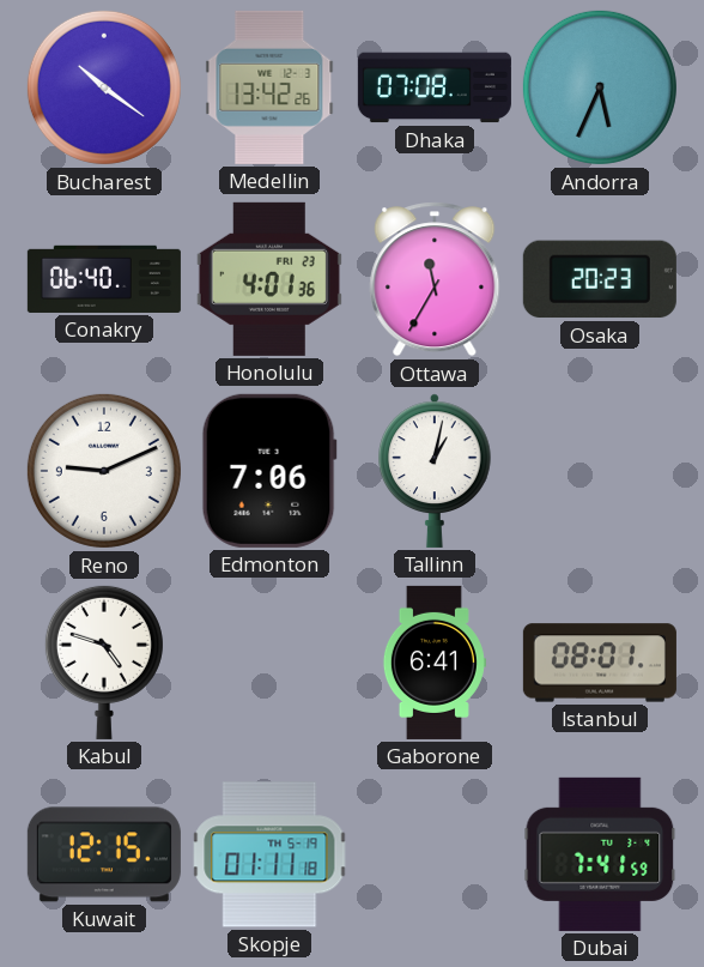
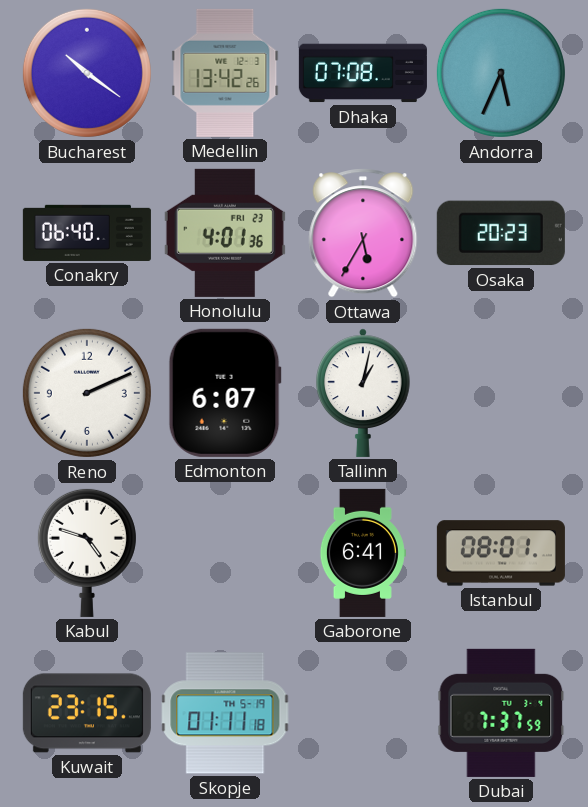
Ottawa: 11:35 -> 5:35 (363, 233)
Reno: 9:11 -> 2:11 (87, 393)
Edmonton: 7:06 -> 6:07 (225, 393)
Kuwait: 12:15 -> 23:15 (87, 713)
Dubai: 7:41 -> 7:37 (501, 713)
